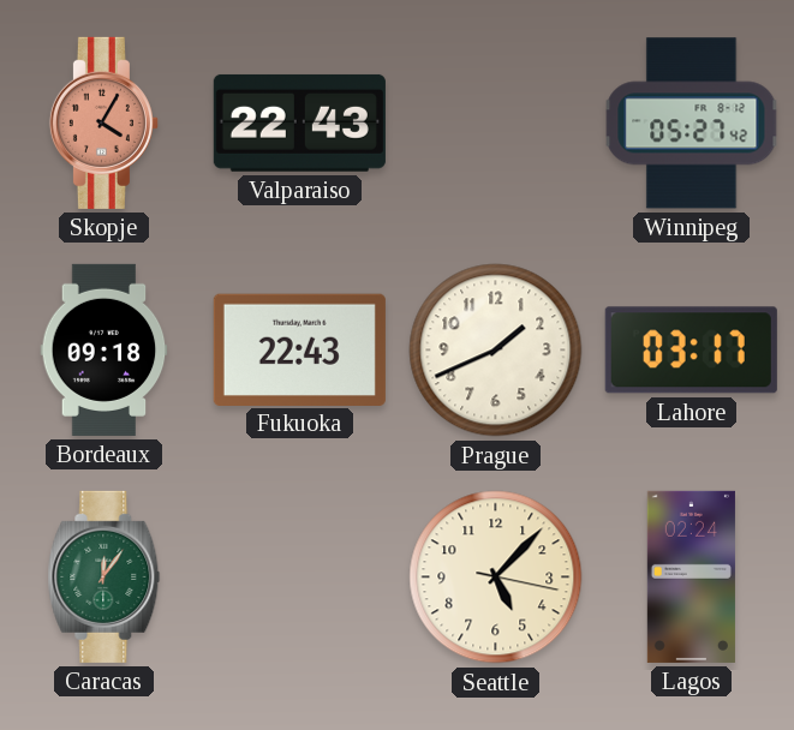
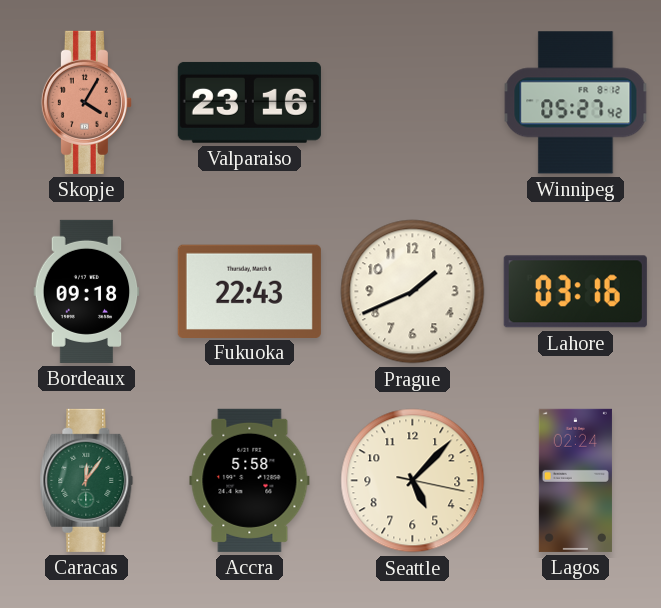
Valparaiso: 22:43 -> 23:16 (249, 102)
Lahore: 03:17 -> 03:16 (575, 292)
Accra: none -> 5:58 (250, 480)
